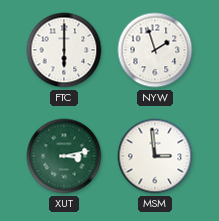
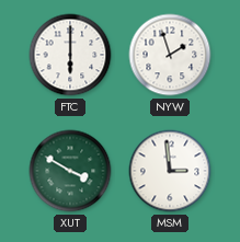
XUT: 3:13 -> 3:50 (70, 171)
